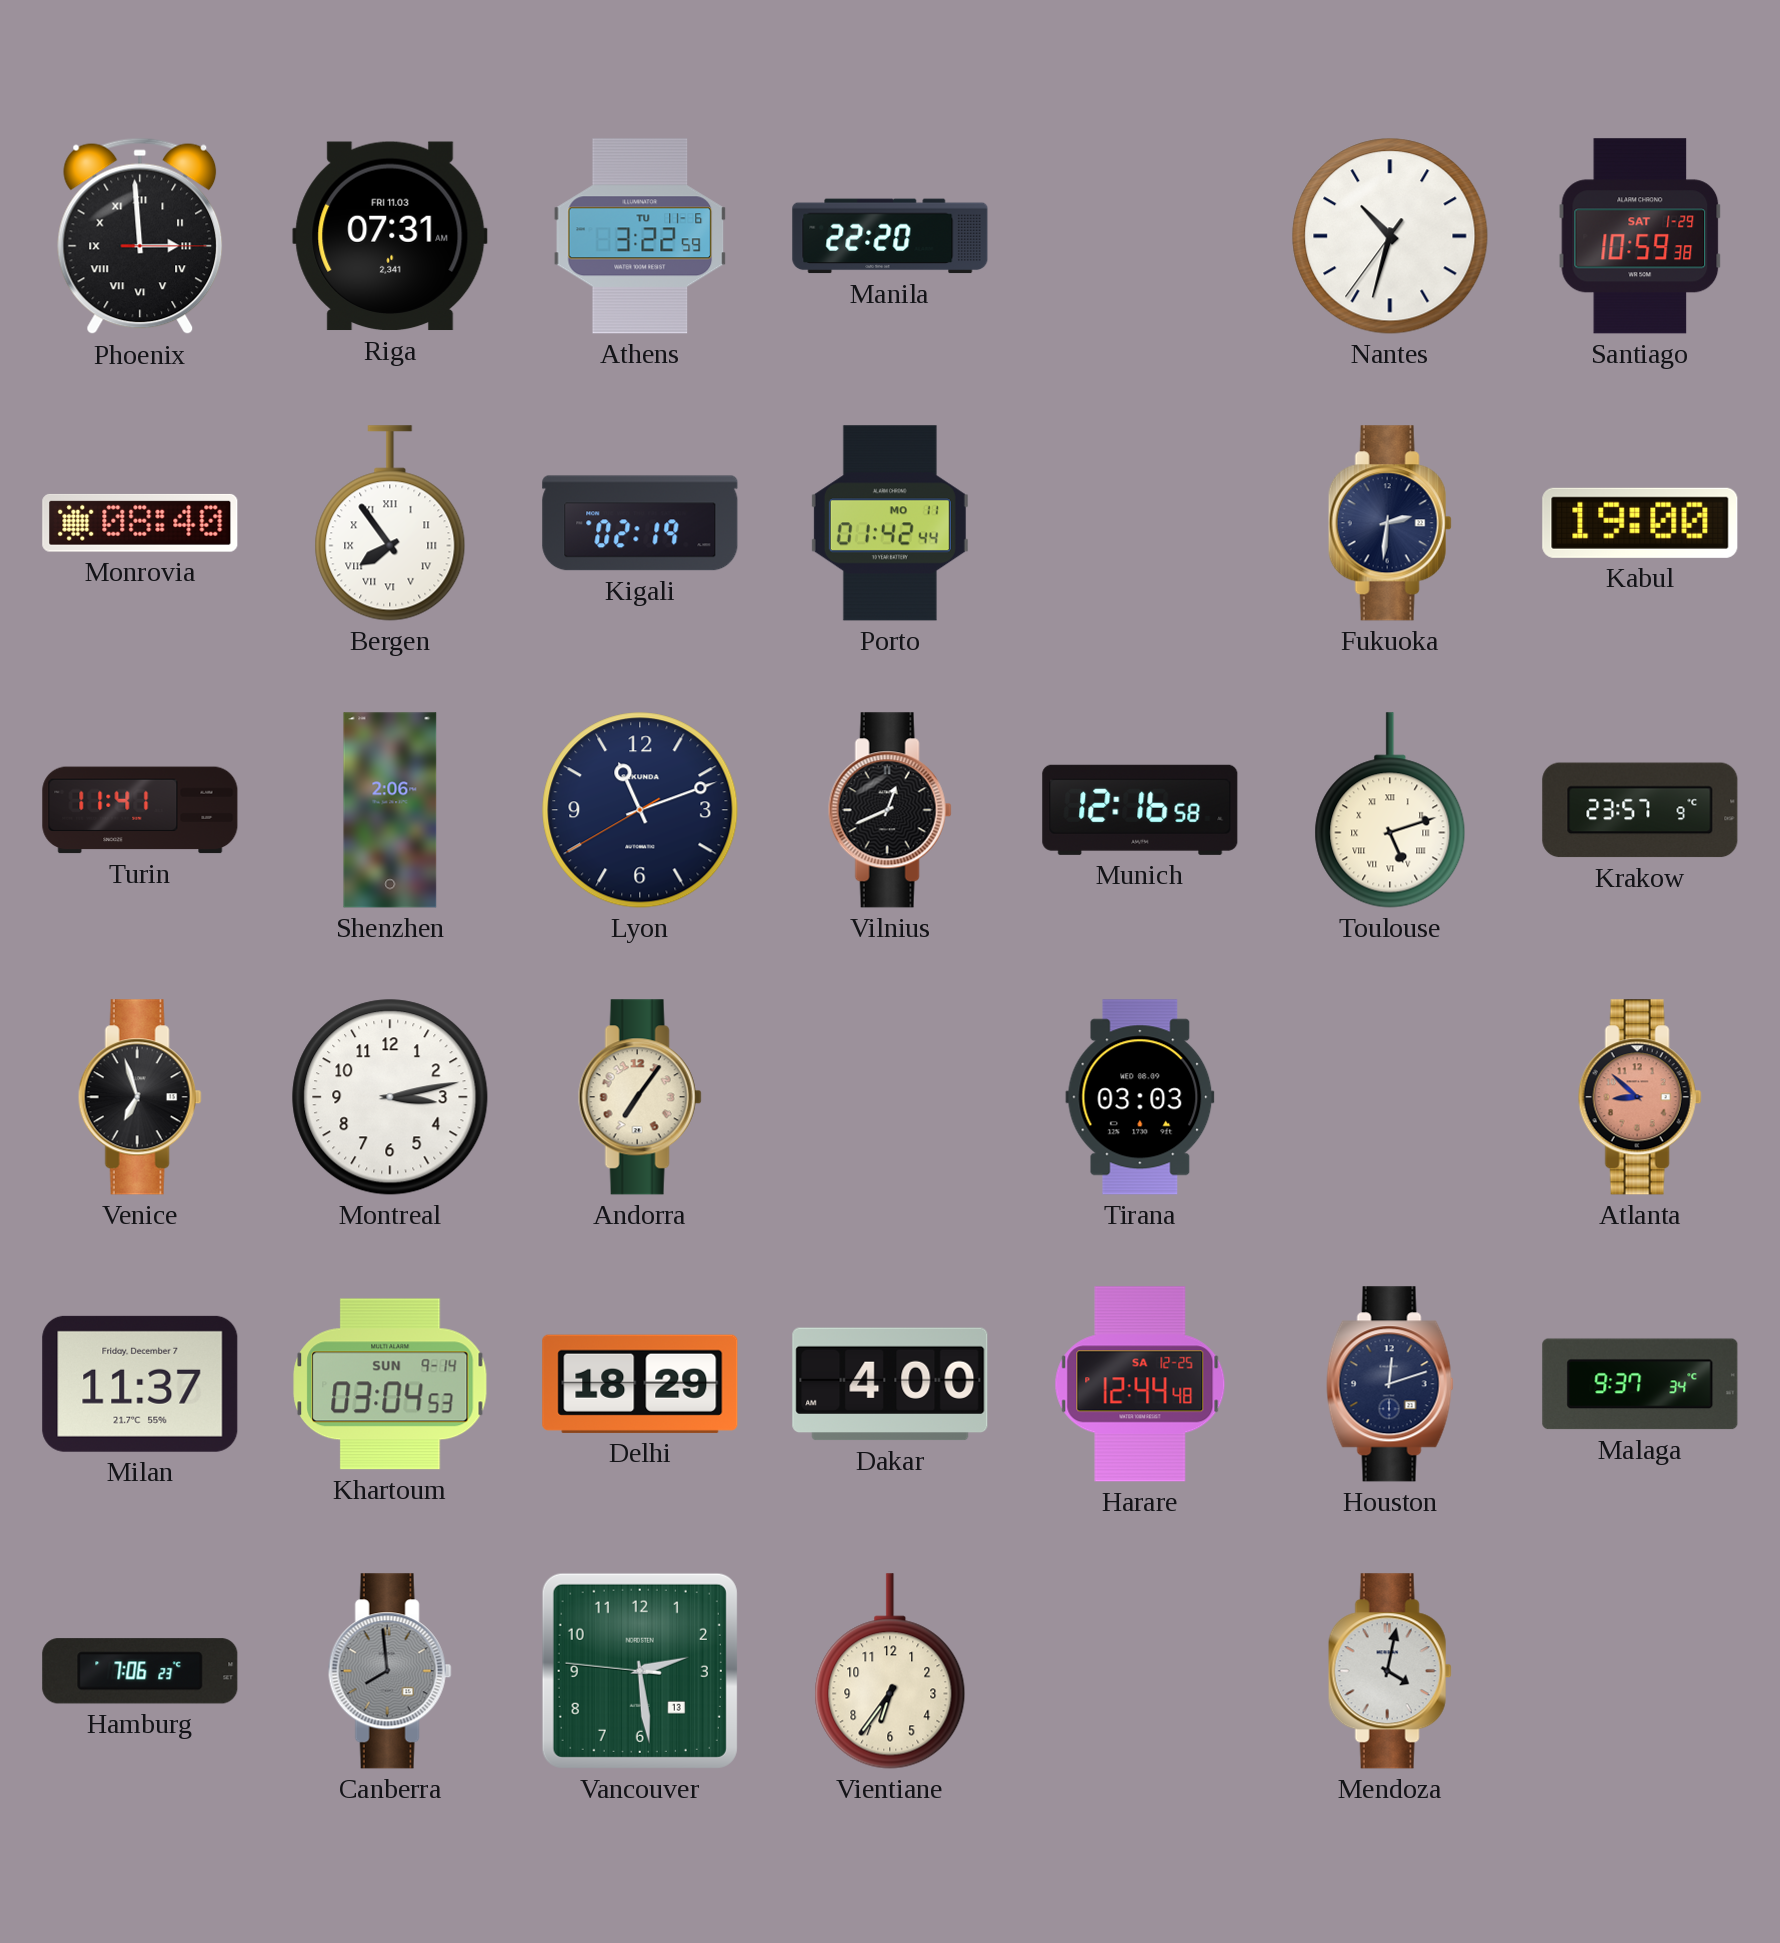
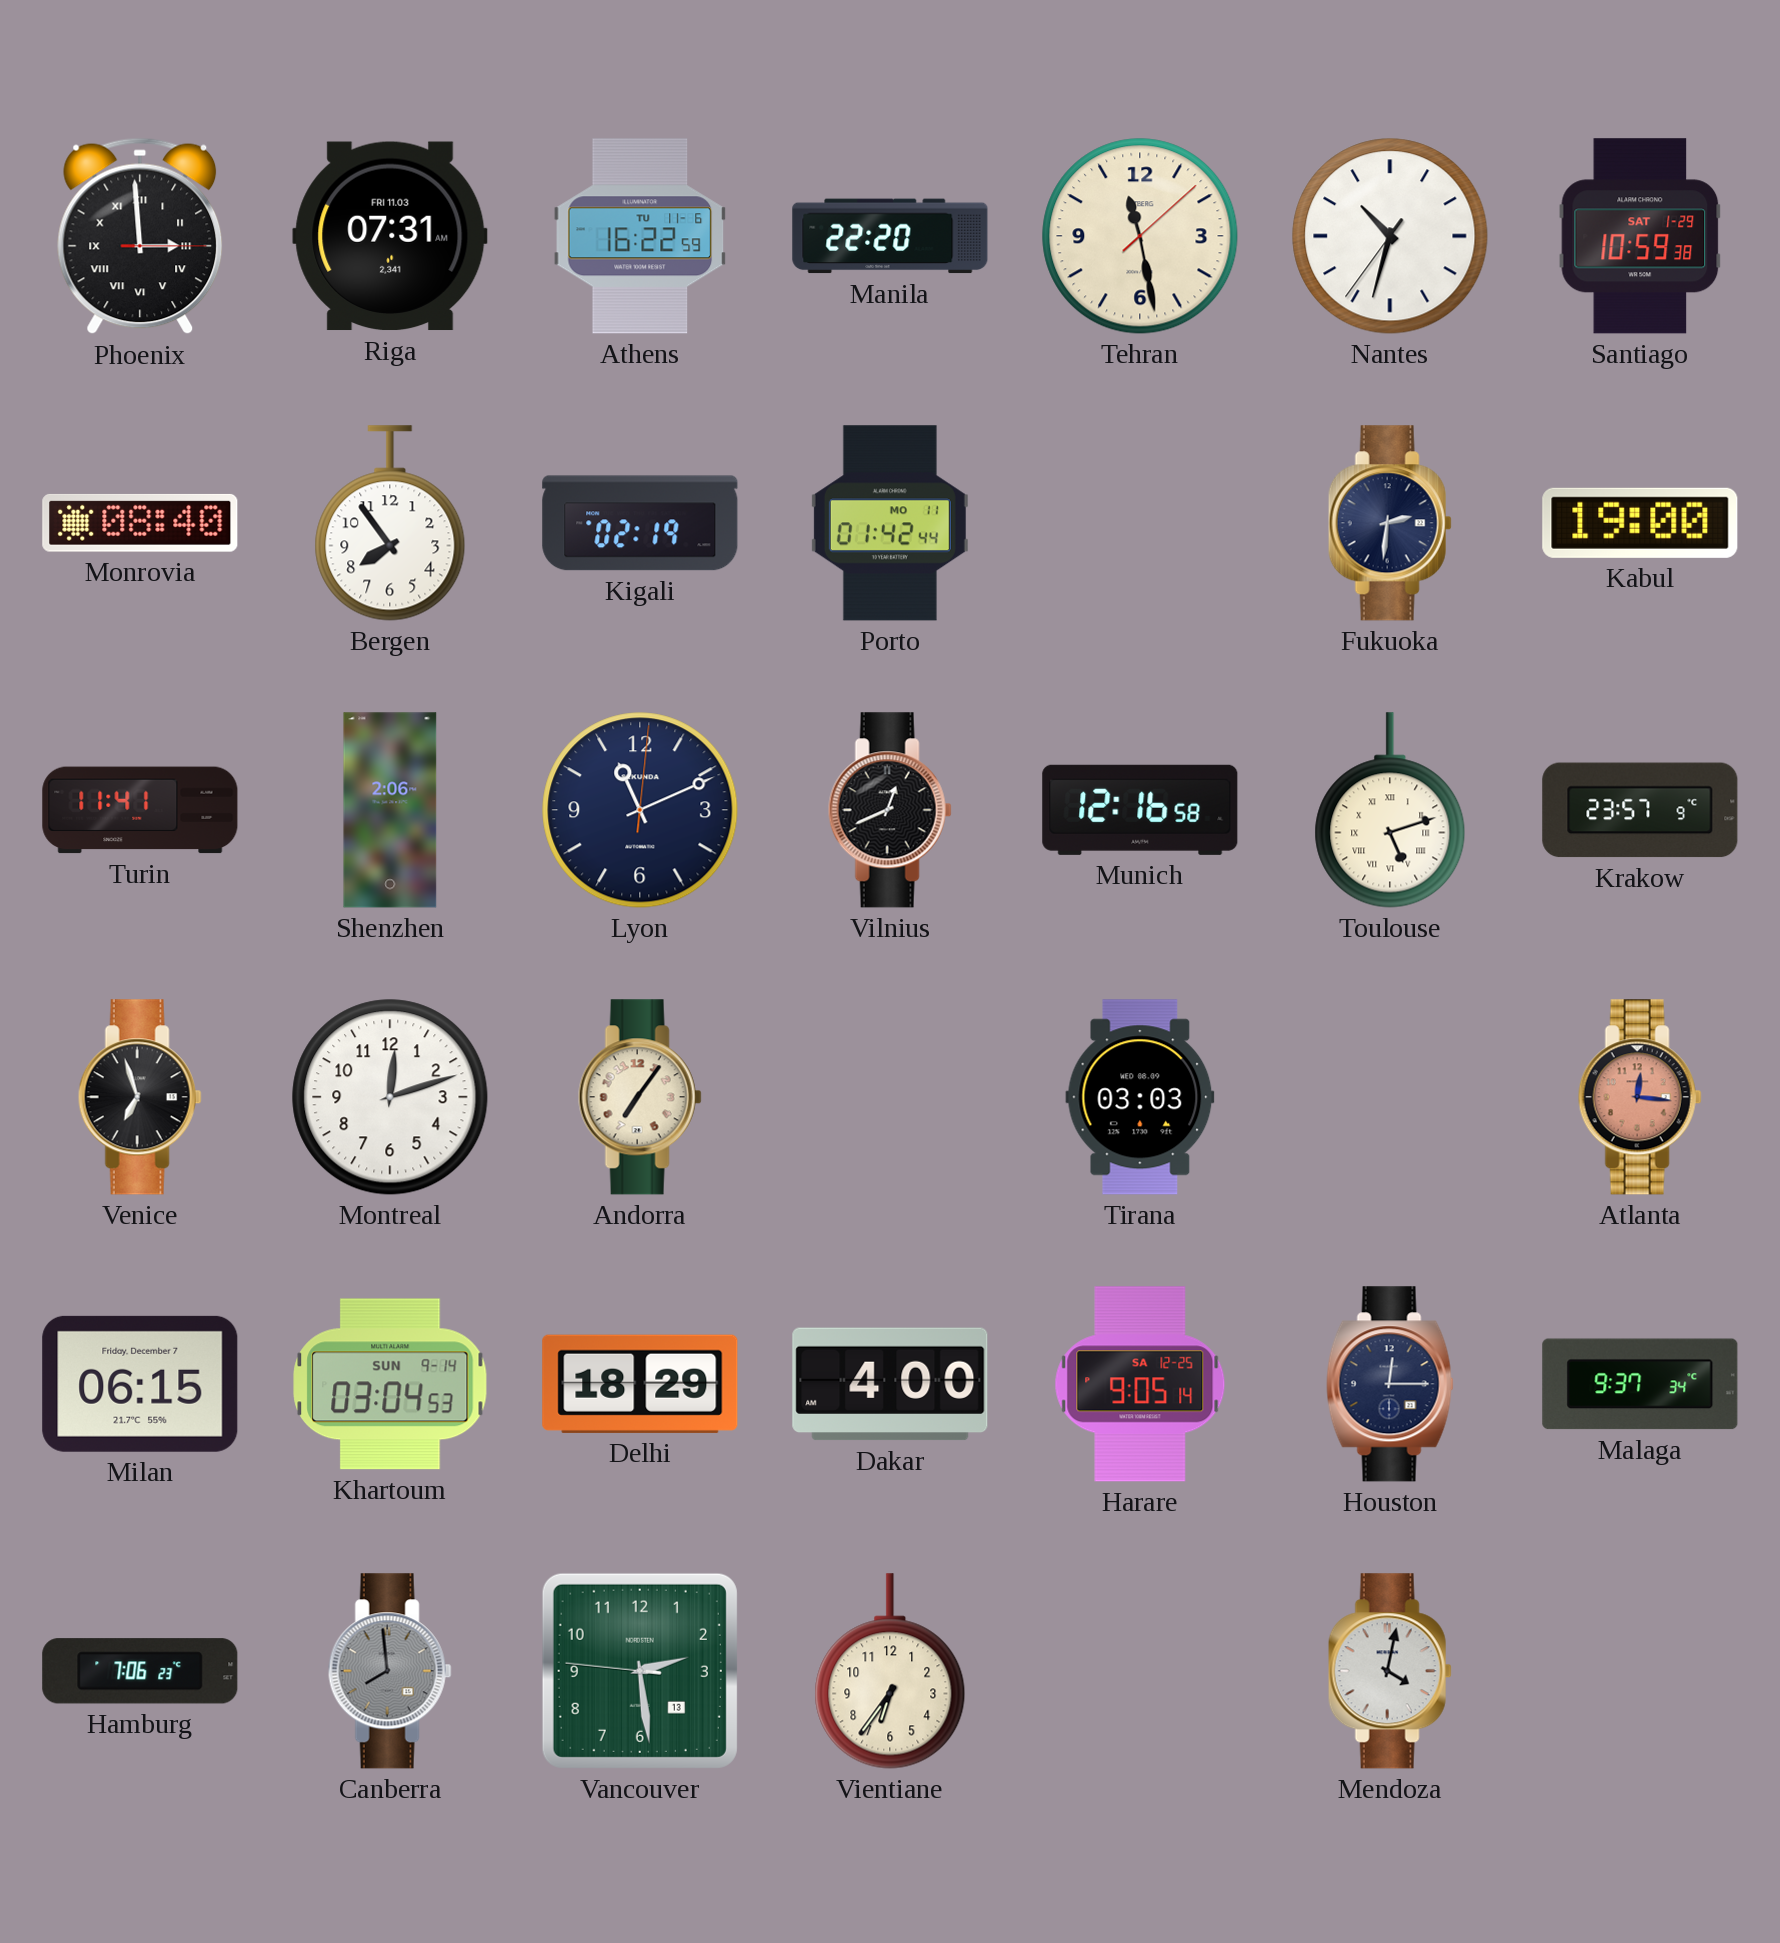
Athens: 3:22 -> 16:22 (640, 236)
Tehran: none -> 11:28 (1140, 236)
Bergen numerals: Roman -> Arabic (390, 523)
Lyon: 11:11:40 -> 11:11:01 (640, 810)
Montreal: 3:13 -> 12:12 (390, 1097)
Atlanta: 8:52 -> 12:16 (1640, 1097)
Milan: 11:37 -> 06:15 (140, 1384)
Harare: 12:44 -> 9:05 (1140, 1384)
Houston: 12:12 -> 12:15 (1390, 1384)
